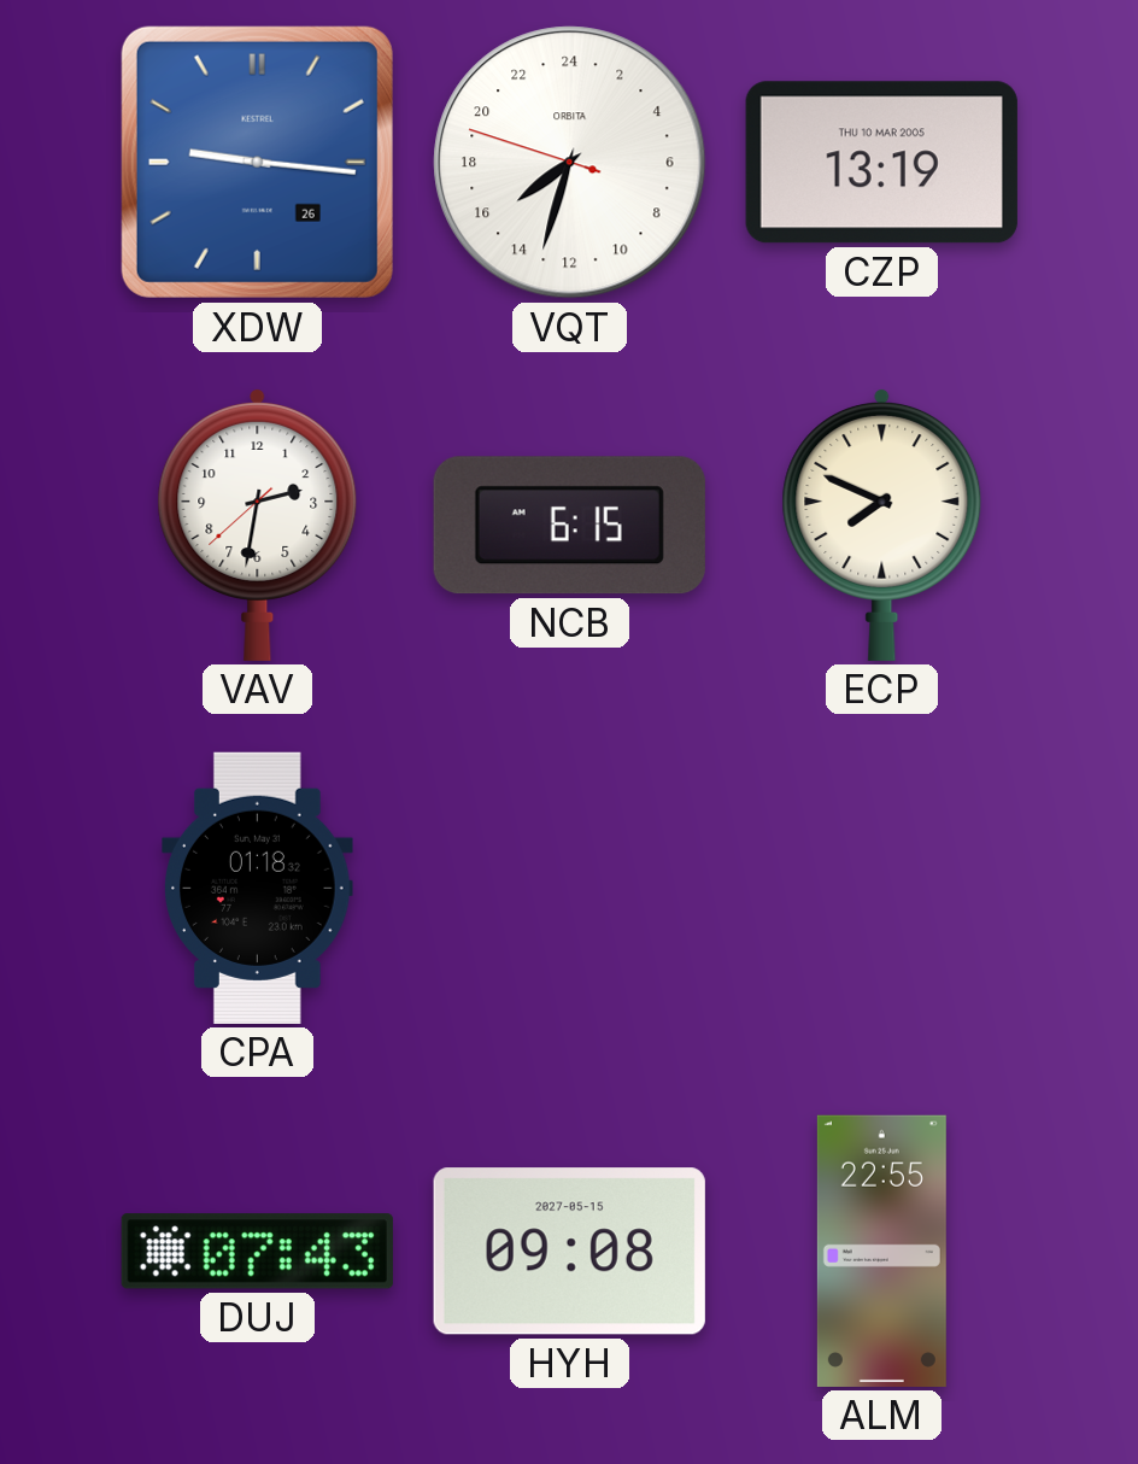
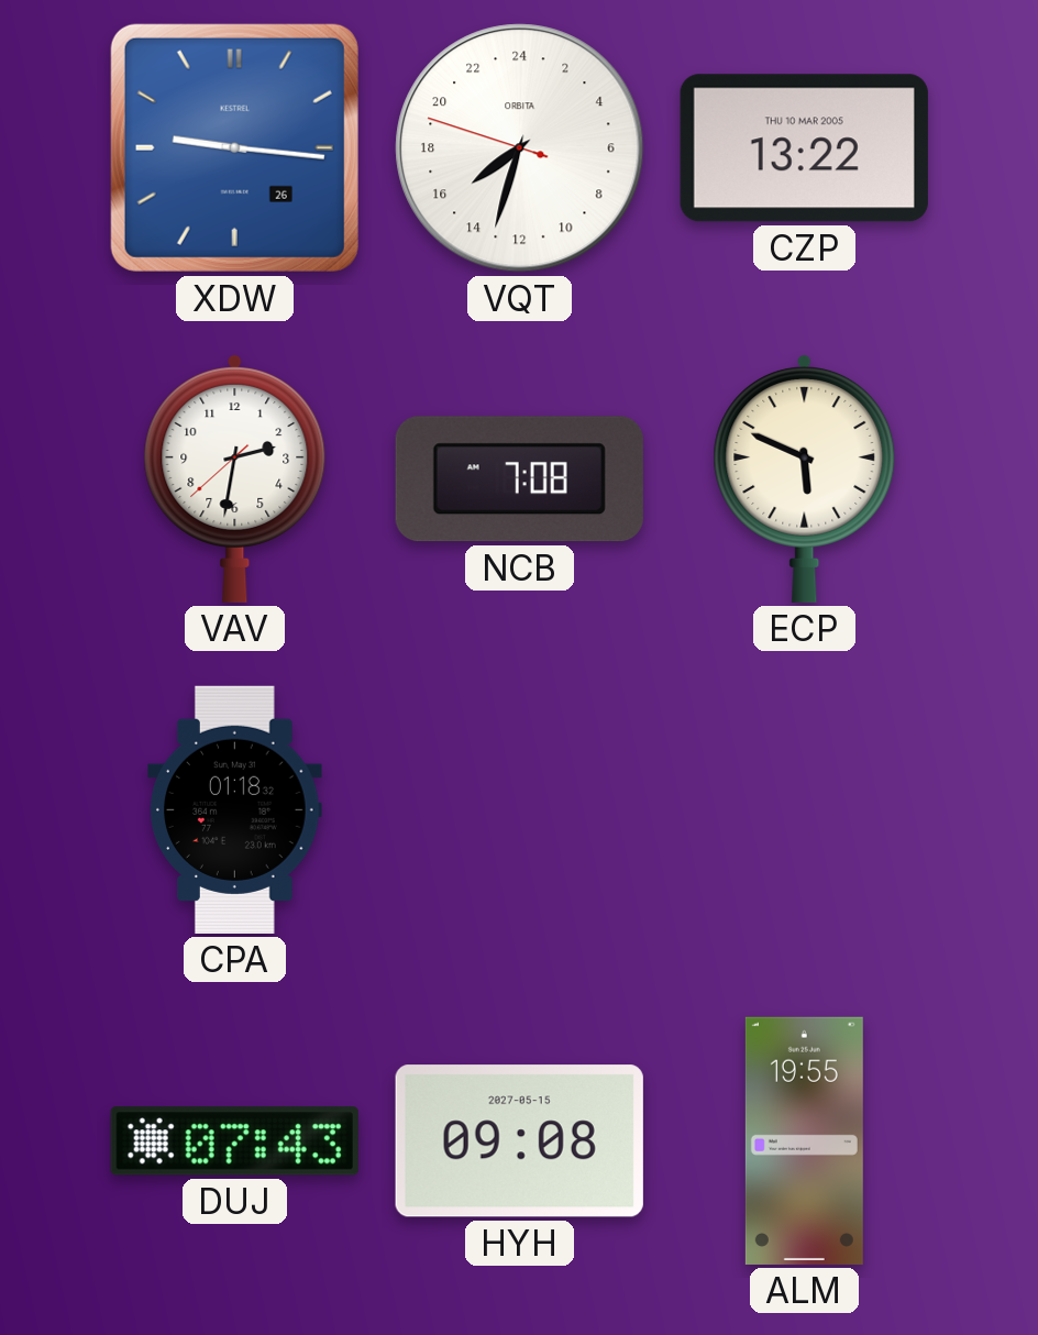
CZP: 13:19 -> 13:22 (804, 148)
NCB: 6:15 -> 7:08 (519, 479)
ECP: 7:49 -> 5:49 (805, 478)
ALM: 22:55 -> 19:55 (804, 1140)
